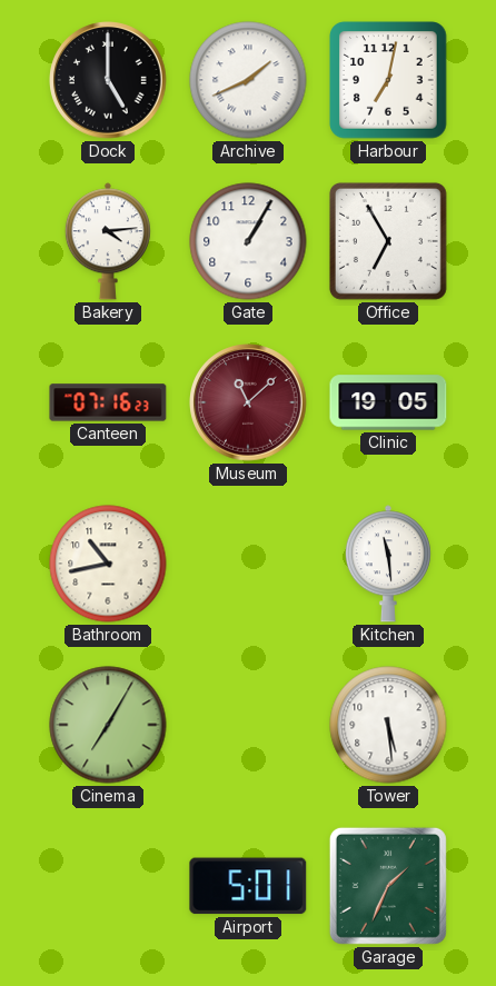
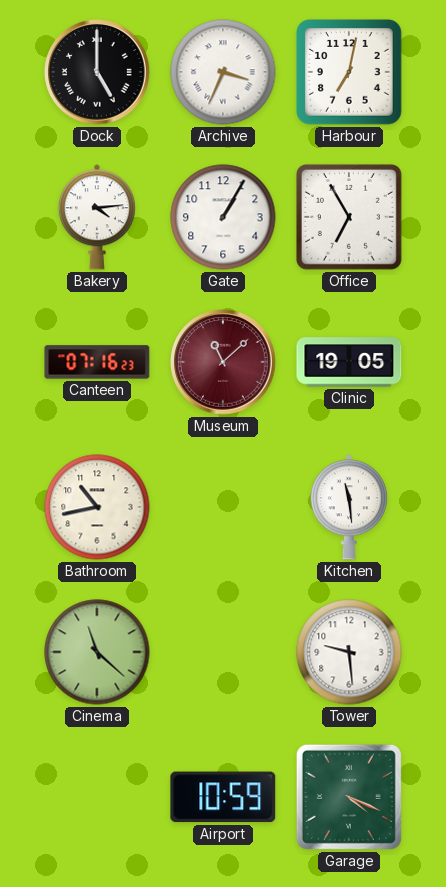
Archive: 1:41 -> 3:34 (223, 72)
Cinema: 7:05 -> 11:22 (97, 652)
Tower: 5:29 -> 9:29 (349, 652)
Airport: 5:01 -> 10:59 (223, 797)
Garage: 1:34 -> 4:19 (349, 797)
